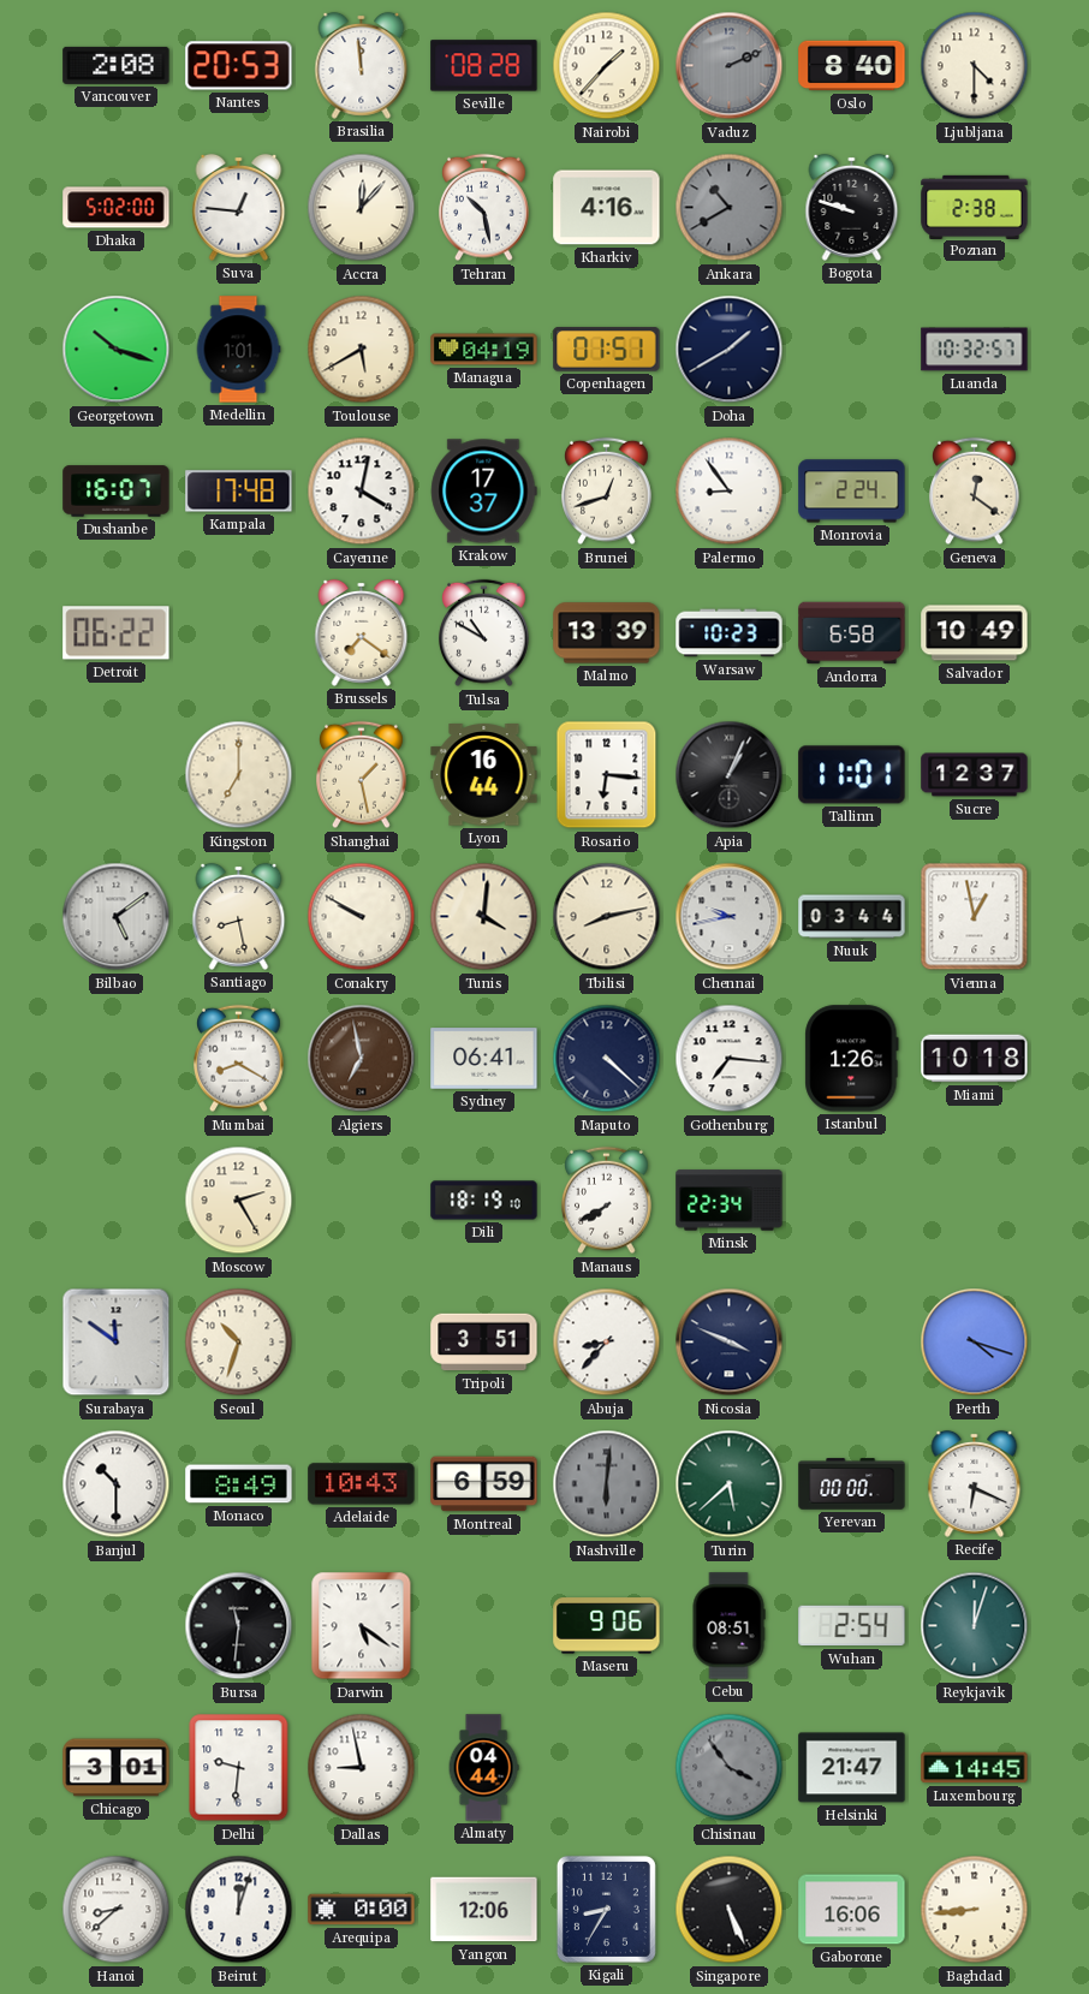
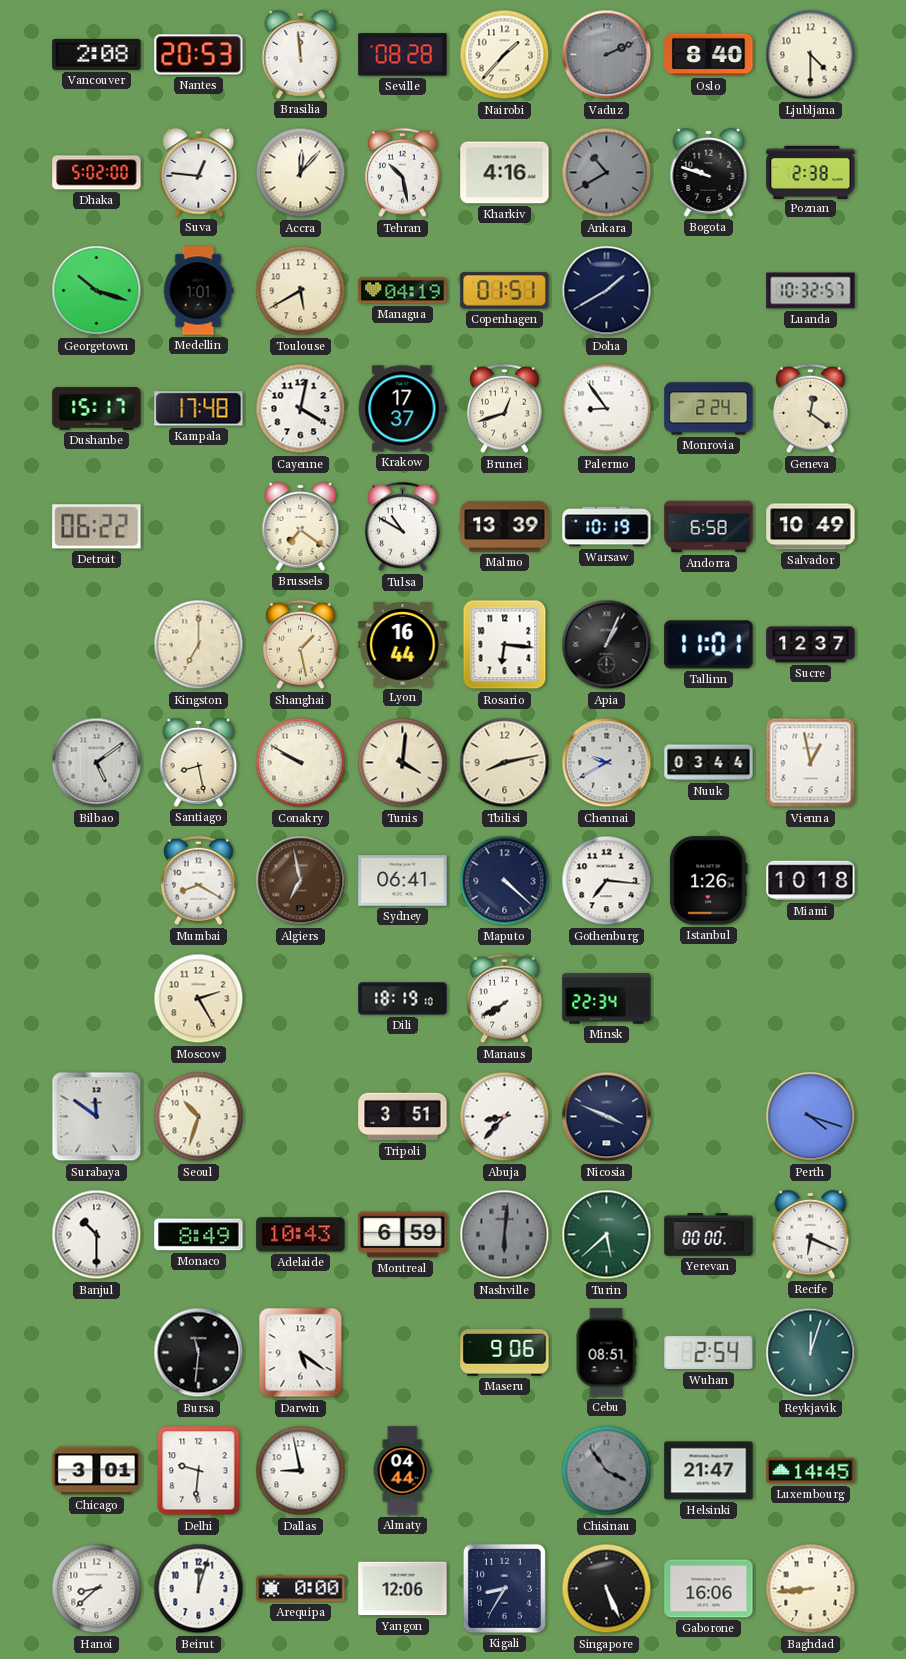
Dushanbe: 16:07 -> 15:17 (97, 409)
Warsaw: 10:23 -> 10:19 (607, 527)
Chennai: 9:43 -> 9:40 (607, 763)
